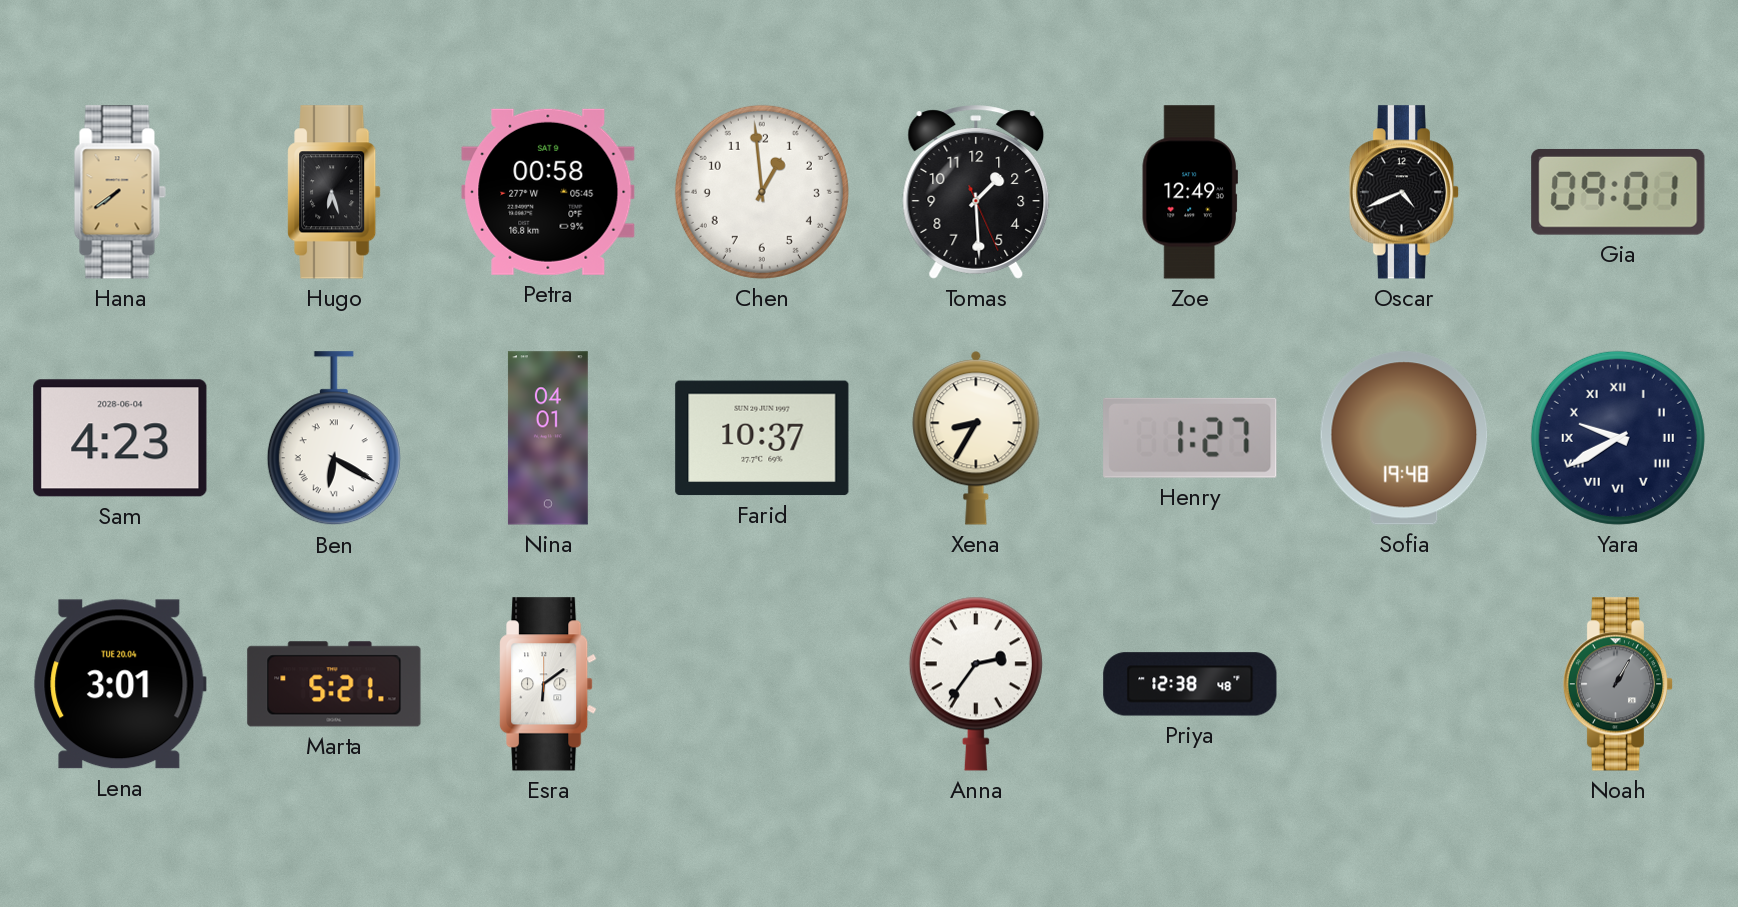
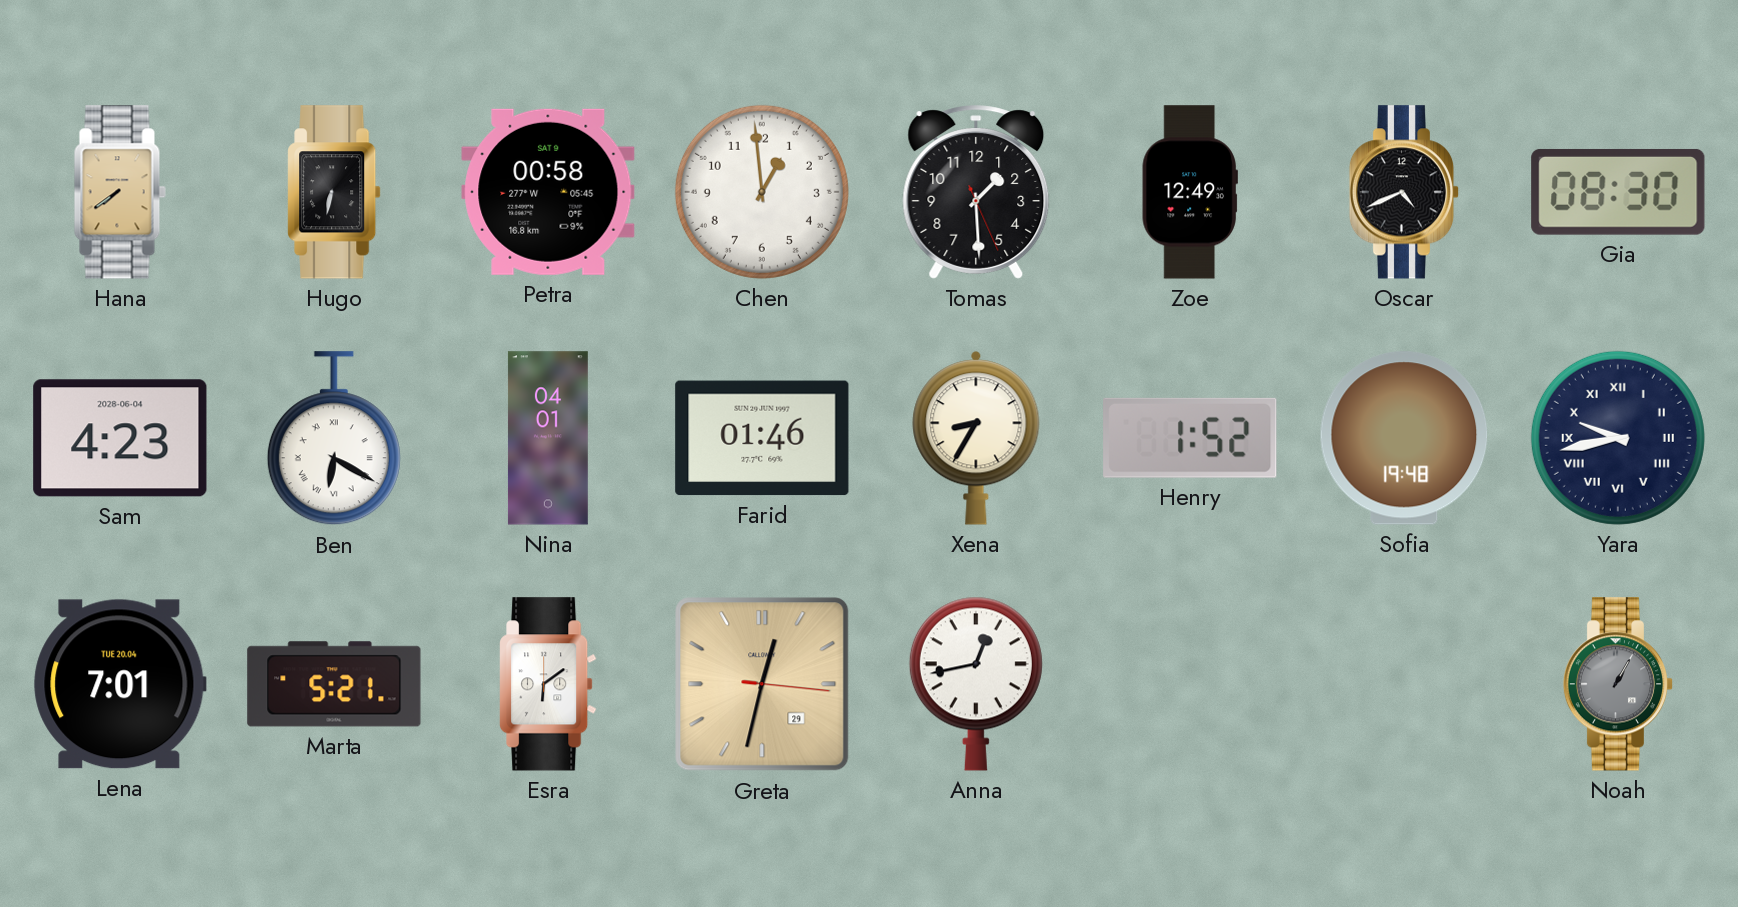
Hugo: 6:27 -> 6:32 (334, 192)
Gia: 09:01 -> 08:30 (1618, 192)
Farid: 10:37 -> 01:46 (762, 438)
Henry: 1:27 -> 1:52 (1190, 438)
Yara: 9:40 -> 9:43 (1618, 438)
Lena: 3:01 -> 7:01 (120, 684)
Greta: none -> 12:32 (762, 684)
Anna: 2:36 -> 12:43 (976, 684)
Priya: 12:38 -> none (1190, 684)
